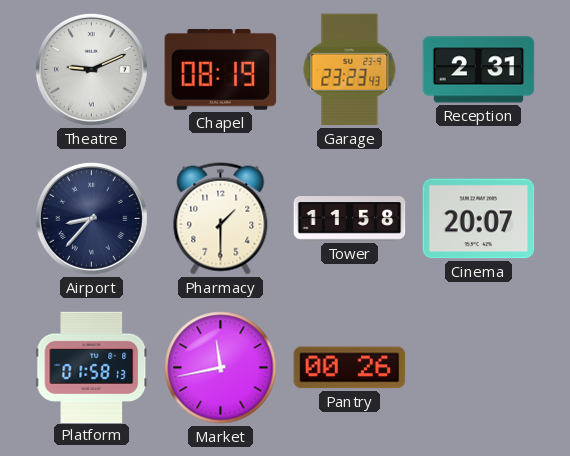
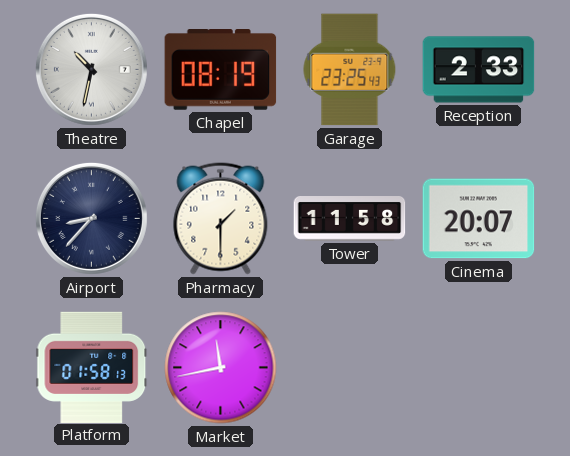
Theatre: 9:11 -> 10:32 (91, 69)
Garage: 23:23 -> 23:25 (350, 70)
Reception: 2:31 -> 2:33 (479, 70)
Pantry: 00:26 -> none (350, 368)
